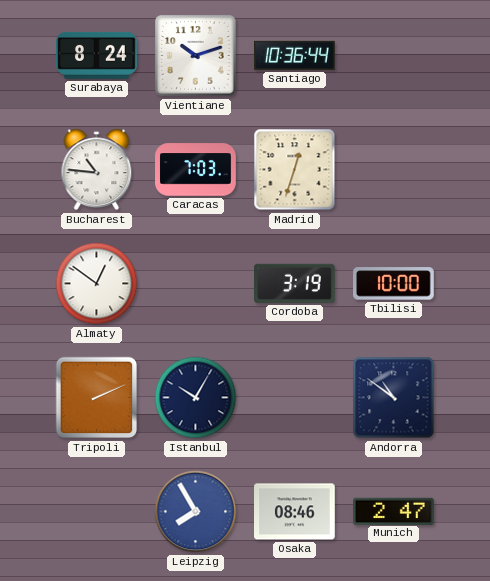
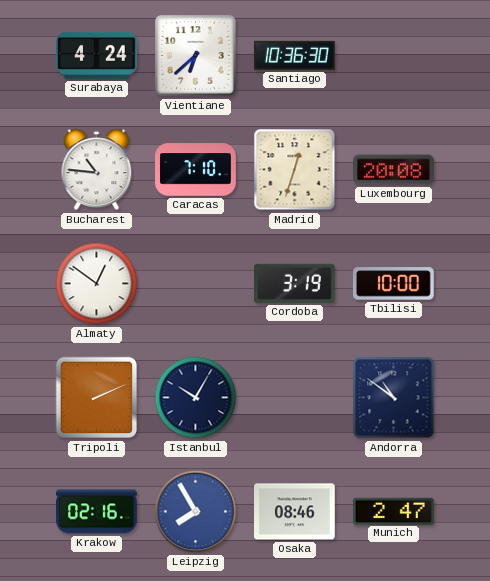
Surabaya: 8:24 -> 4:24 (97, 55)
Vientiane: 10:12 -> 6:38 (196, 56)
Santiago: 10:36:44 -> 10:36:30 (295, 55)
Caracas: 7:03 -> 7:10 (196, 170)
Luxembourg: none -> 20:08 (394, 170)
Krakow: none -> 02:16 (97, 512)
